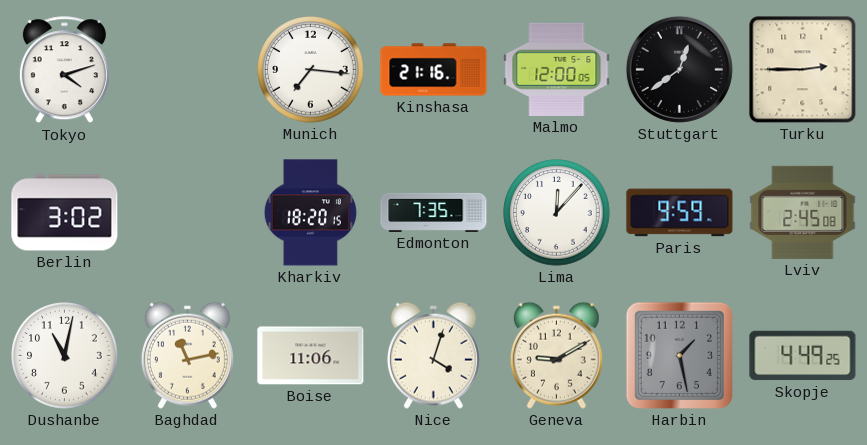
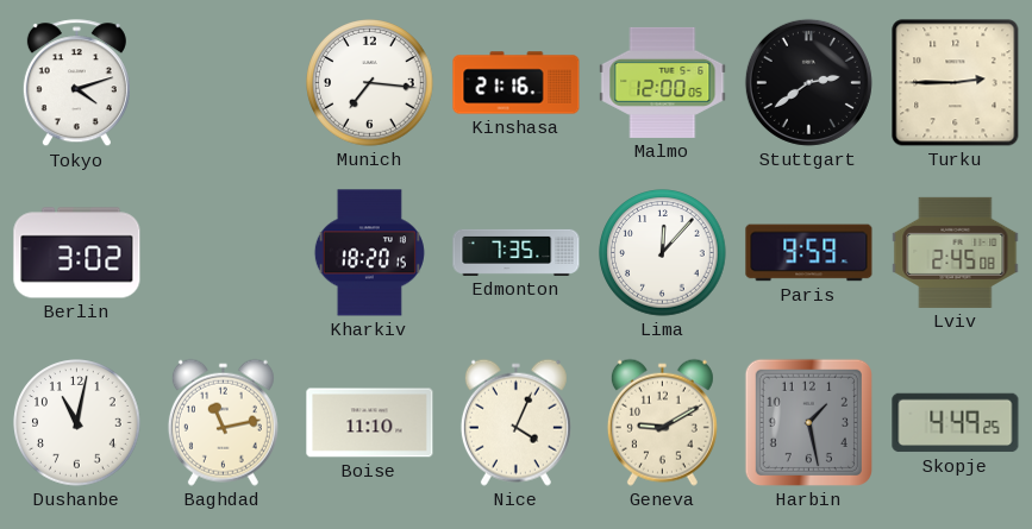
Stuttgart: 12:39 -> 2:39 (808, 82)
Boise: 11:06 -> 11:10 (370, 423)
Nice: 4:03 -> 4:04 (515, 422)
